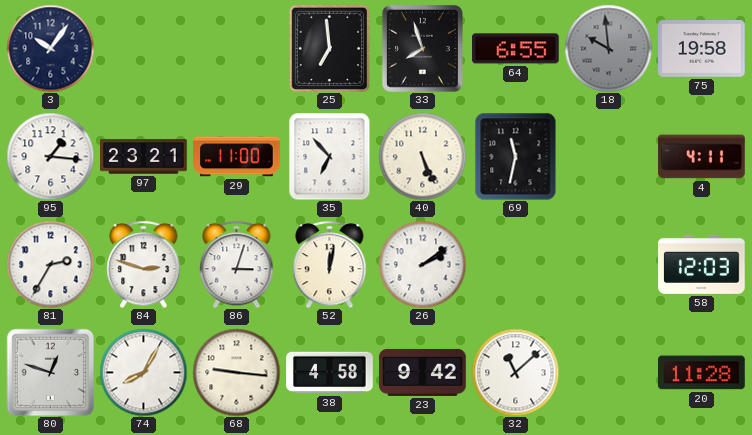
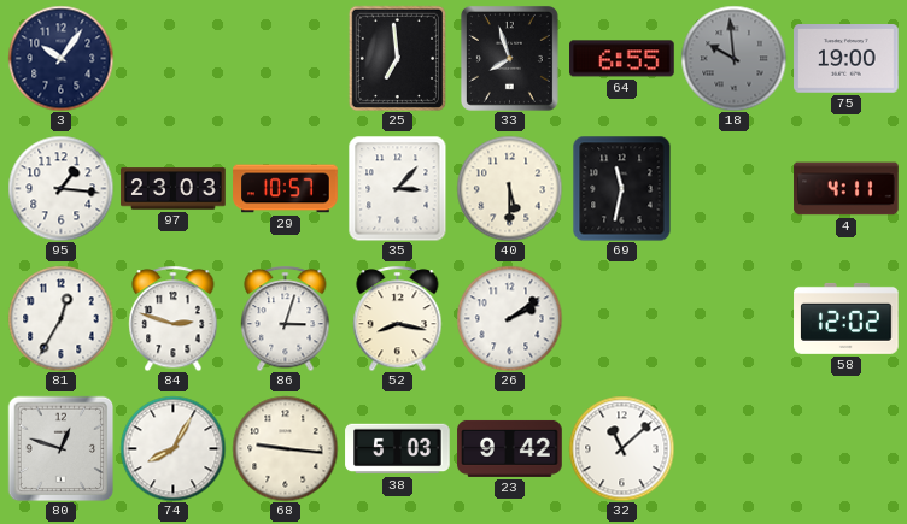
75: 19:58 -> 19:00 (847, 59)
97: 23:21 -> 23:03 (174, 189)
29: 11:00 -> 10:57 (286, 189)
35: 6:53 -> 3:07 (398, 188)
40: 5:26 -> 5:30 (509, 188)
81: 2:35 -> 12:35 (60, 318)
52: 12:02 -> 8:17 (398, 318)
58: 12:03 -> 12:02 (847, 318)
38: 4:58 -> 5:03 (398, 449)
20: 11:28 -> none (702, 373)
